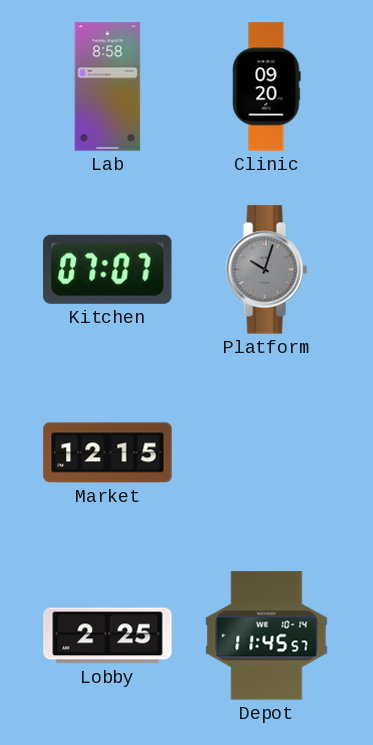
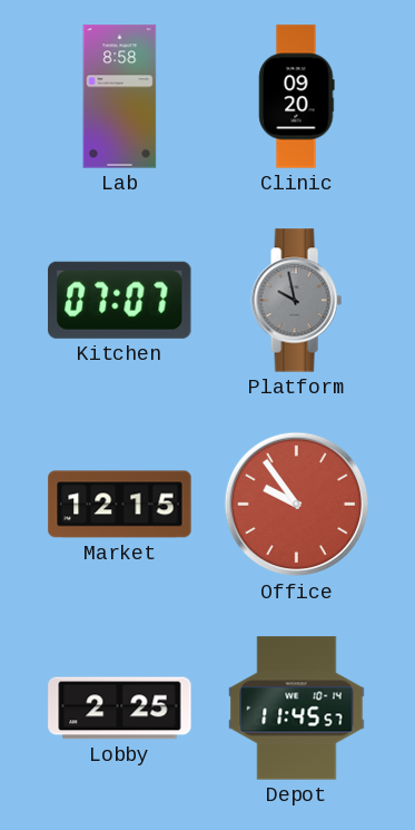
Platform: 10:03 -> 9:58 (296, 301)
Office: none -> 9:54 (297, 505)
